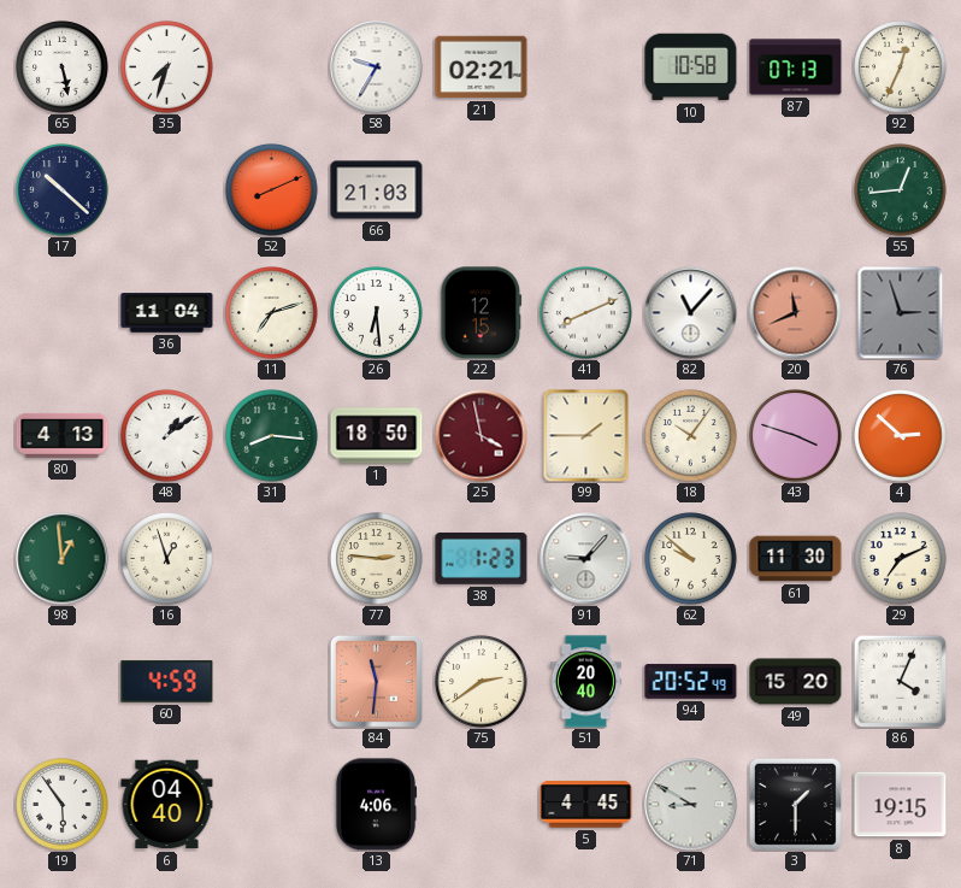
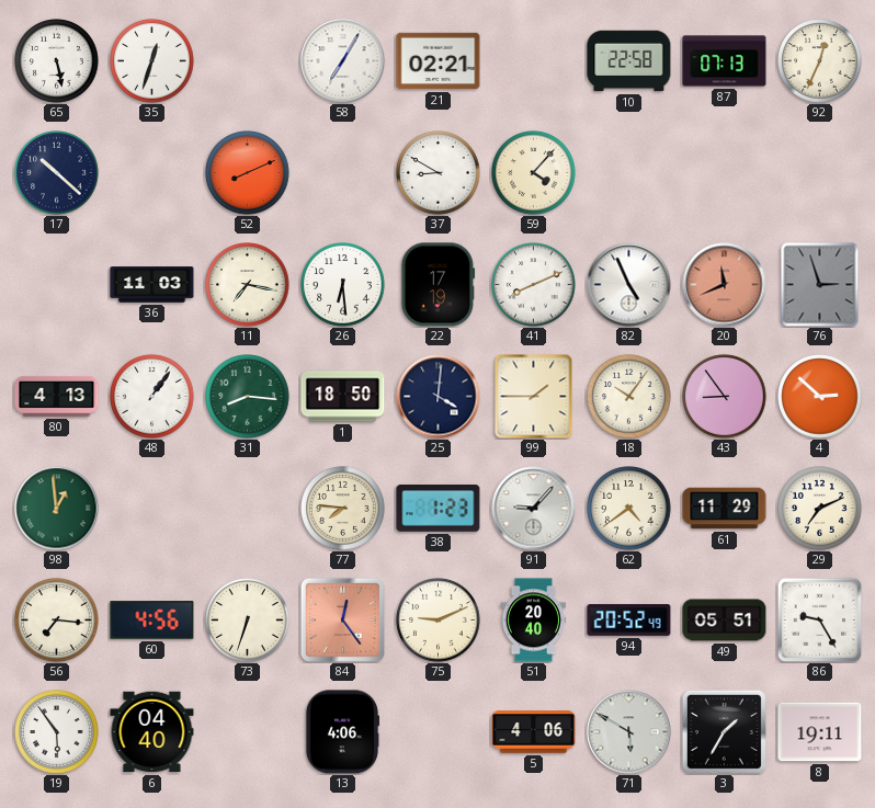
35: 7:33 -> 12:33 (152, 61)
58: 9:35 -> 7:05 (343, 61)
10: 10:58 -> 22:58 (629, 61)
66: 21:03 -> none (377, 190)
37: none -> 8:50 (439, 173)
59: none -> 4:07 (534, 173)
55: 12:44 -> none (901, 190)
36: 11:04 -> 11:03 (152, 285)
11: 7:12 -> 7:17 (248, 285)
22: 12:15 -> 17:19 (439, 285)
82: 11:07 -> 4:56 (629, 285)
48: 1:09 -> 1:06 (152, 397)
25: 3:58 -> 4:01 (439, 397)
25 dial: burgundy -> navy (439, 397)
43: 3:48 -> 8:54 (725, 397)
16: 12:57 -> none (167, 559)
77: 2:46 -> 7:46 (343, 509)
62: 9:52 -> 4:39 (629, 509)
61: 11:30 -> 11:29 (725, 509)
56: none -> 7:16 (57, 621)
60: 4:59 -> 4:56 (152, 621)
73: none -> 6:33 (248, 621)
84: 11:31 -> 12:24 (342, 619)
75: 2:39 -> 9:11 (439, 621)
49: 15:20 -> 05:51 (725, 621)
86: 4:04 -> 9:25 (819, 619)
5: 4:45 -> 4:06 (534, 732)
71: 8:50 -> 5:50 (629, 732)
3: 1:30 -> 1:35 (724, 731)
8: 19:15 -> 19:11 (820, 732)
